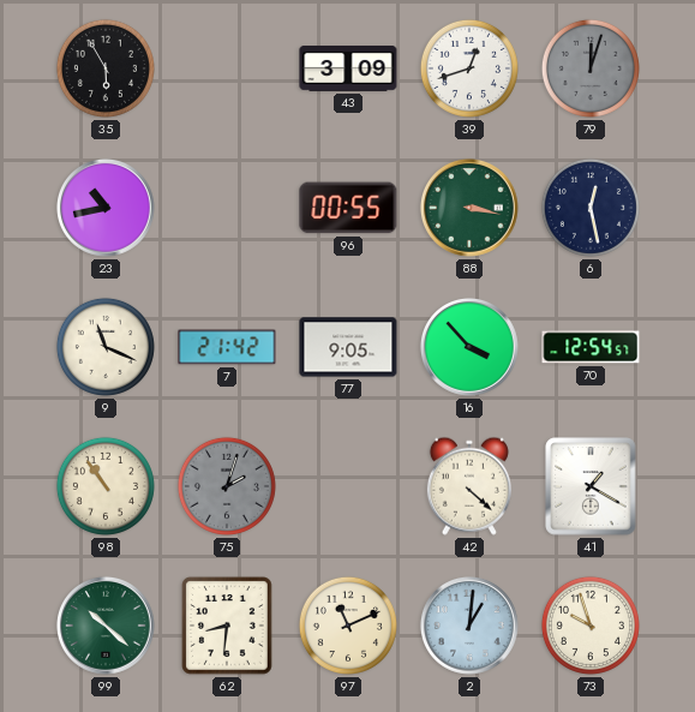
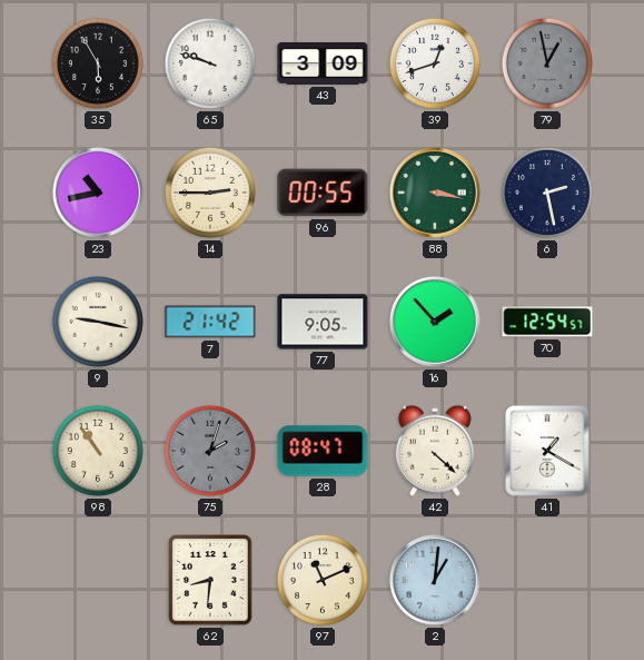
65: none -> 9:48 (210, 63)
79: 12:03 -> 12:58 (547, 63)
14: none -> 2:45 (210, 193)
6: 12:28 -> 2:28 (547, 193)
9: 11:19 -> 9:17 (98, 322)
16: 3:53 -> 1:53 (435, 322)
28: none -> 08:47 (323, 451)
99: 10:22 -> none (106, 626)
73: 9:57 -> none (591, 626)
